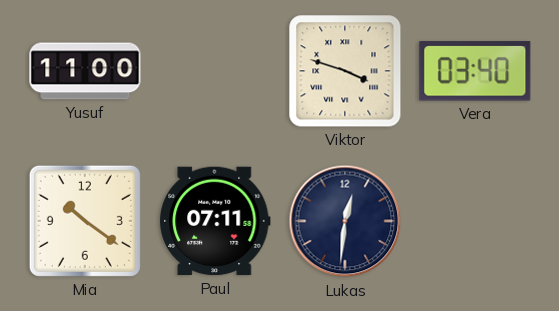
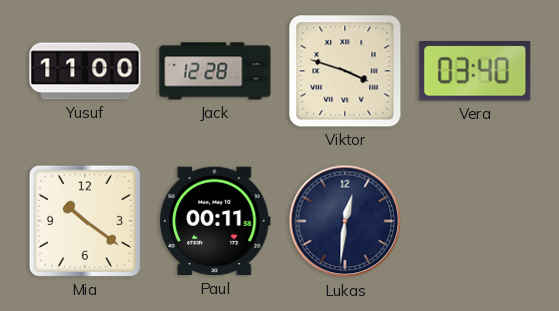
Jack: none -> 12:28 (215, 71)
Paul: 07:11 -> 00:11 (215, 221)
